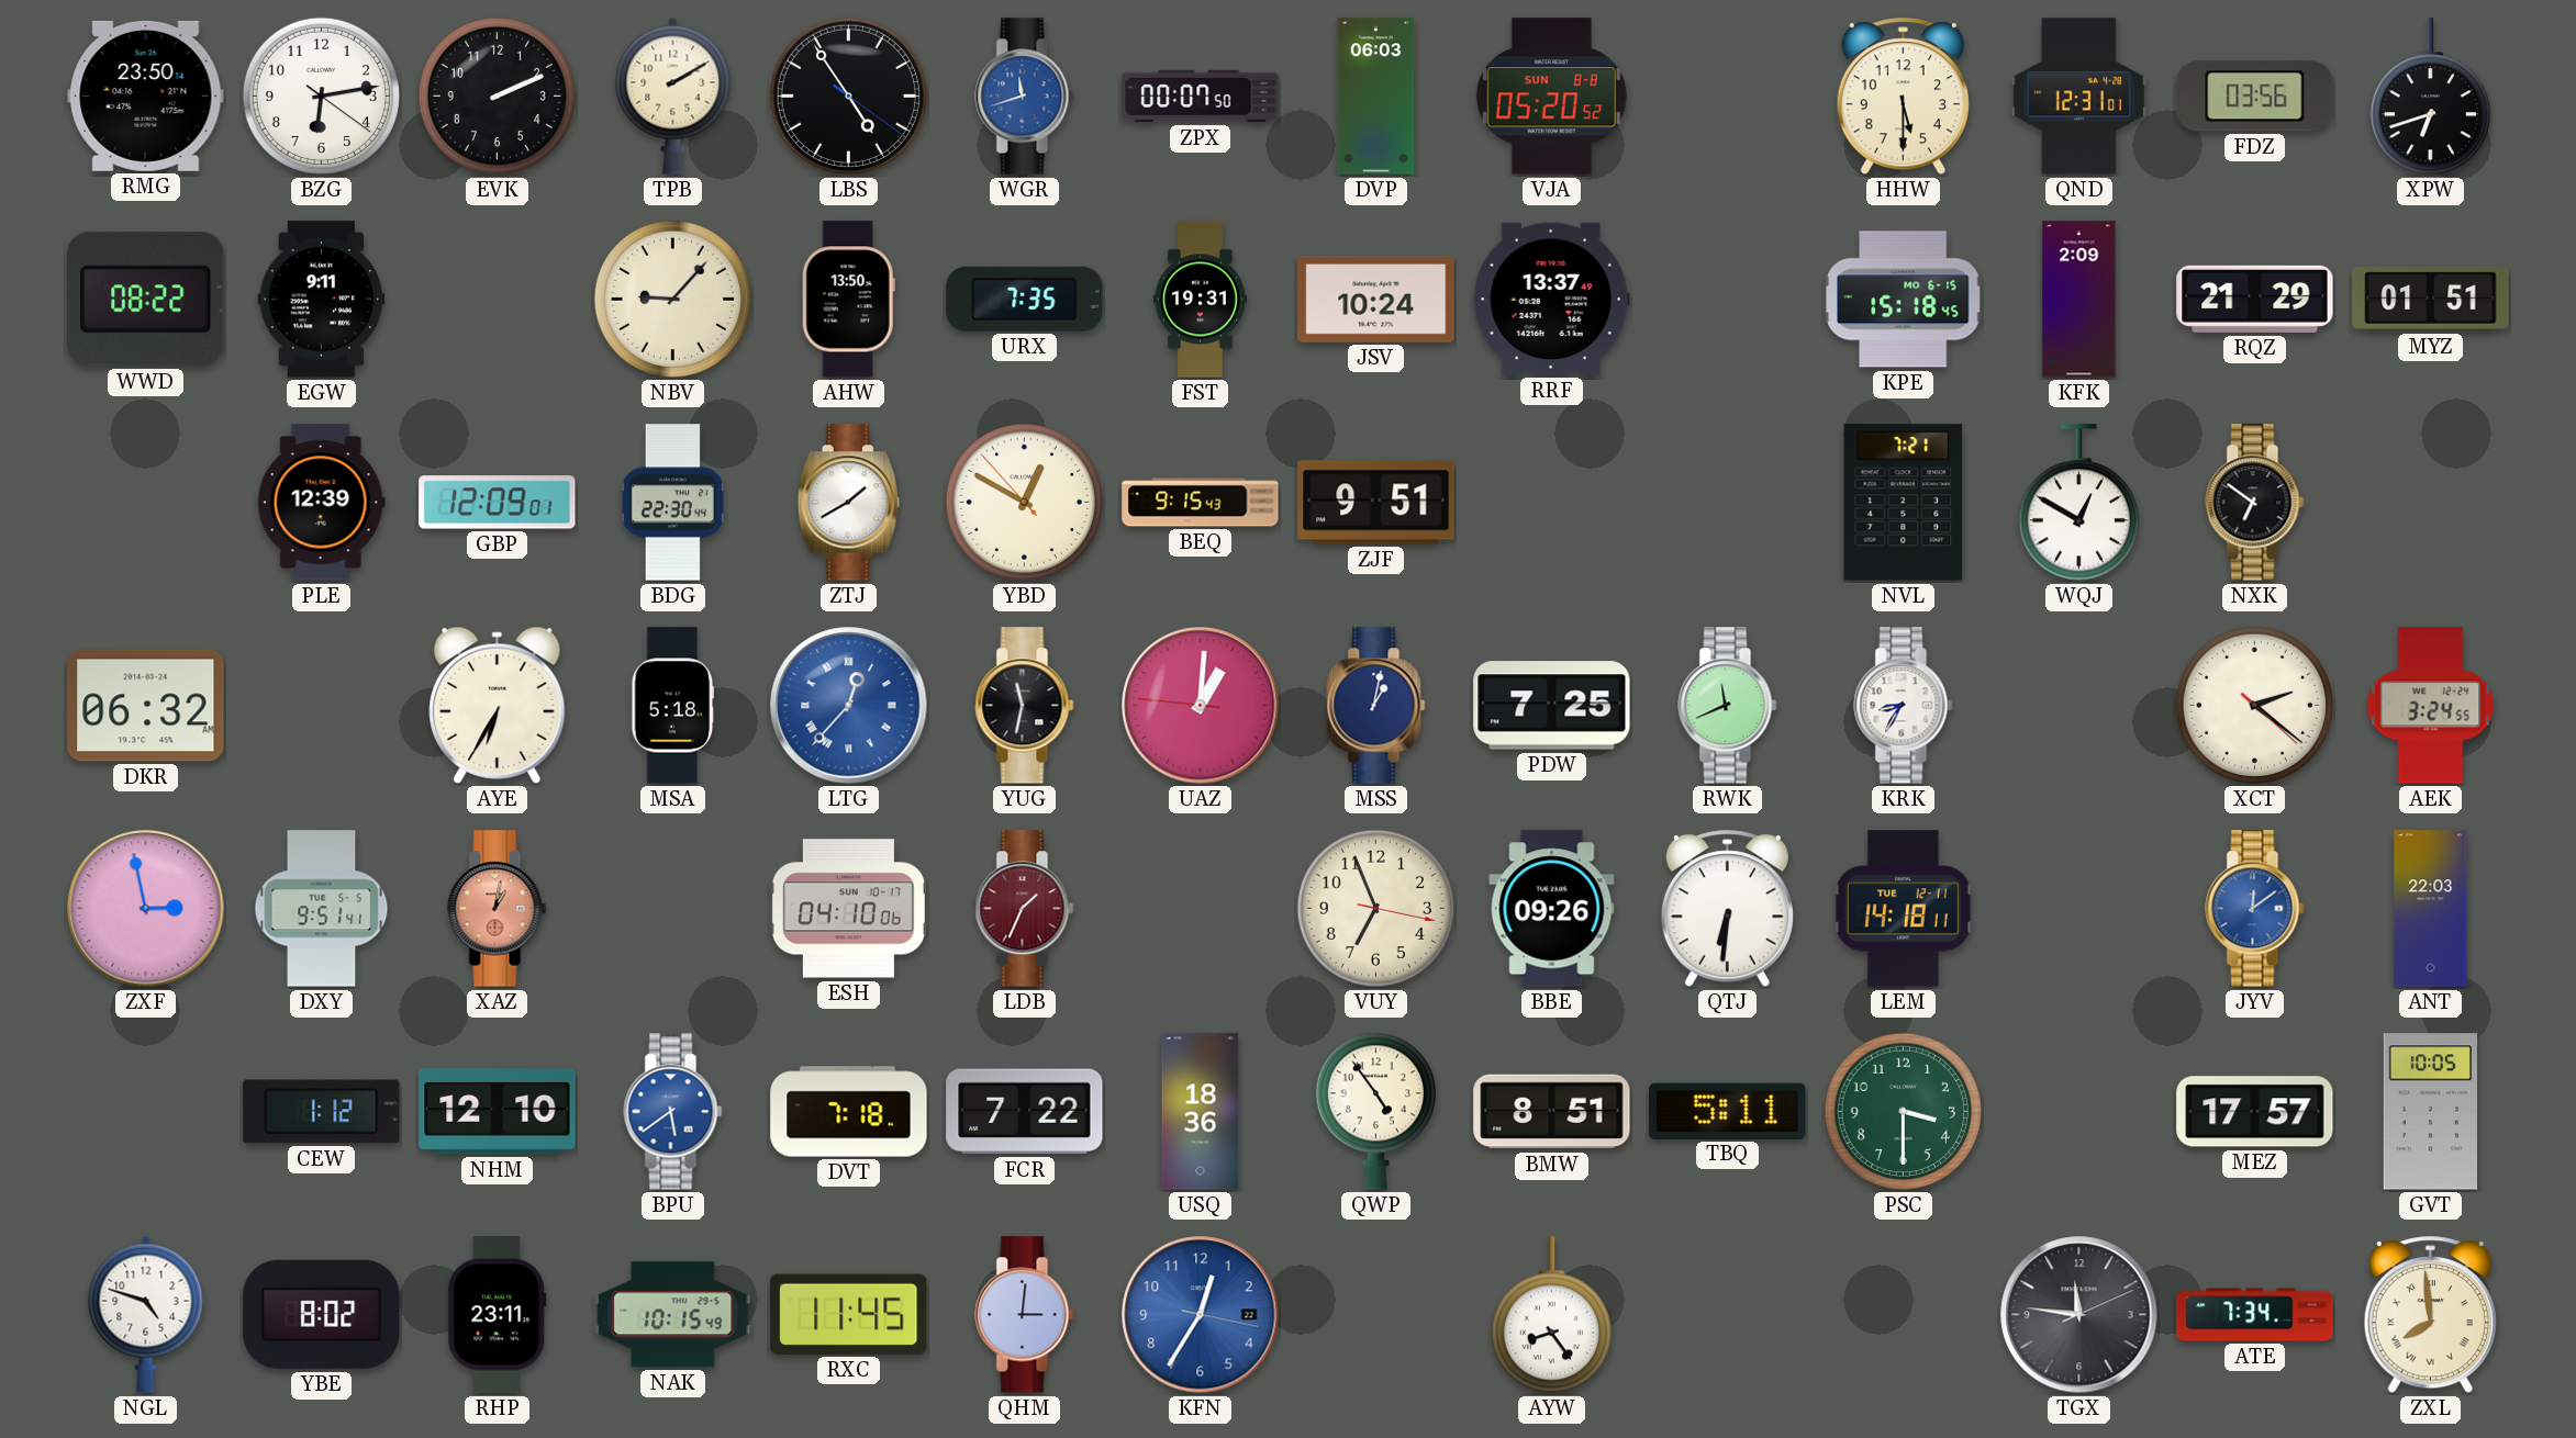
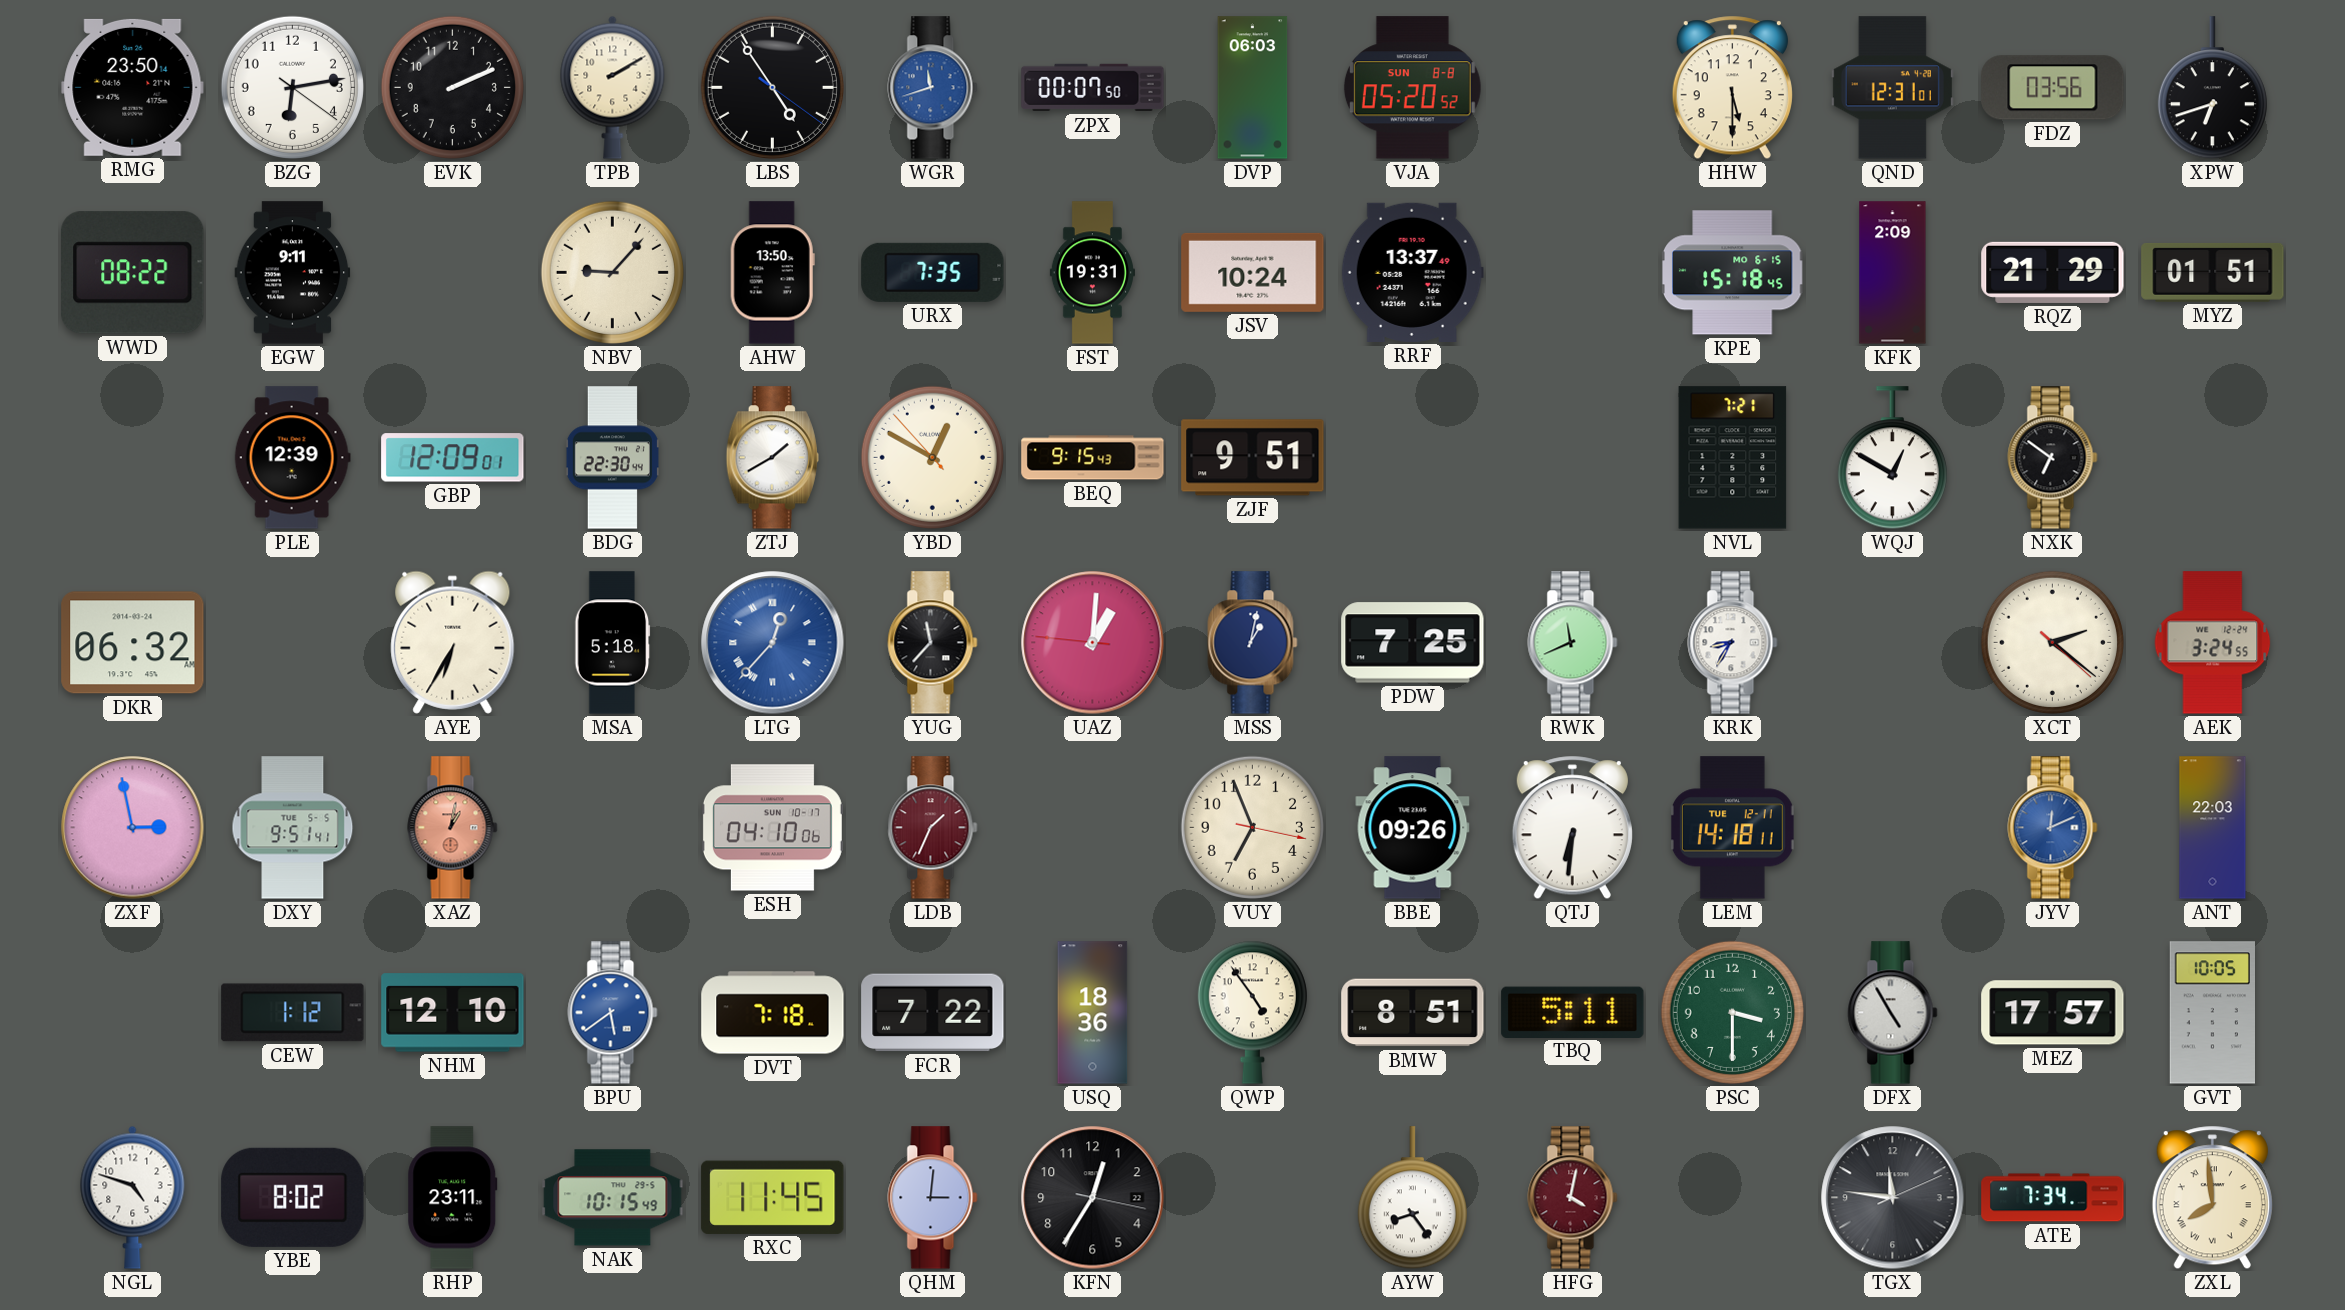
YUG: 11:32 -> 11:37 (933, 643)
JYV: 12:09 -> 12:11 (2053, 828)
DFX: none -> 4:55 (1893, 1013)
KFN dial: blue -> black (1093, 1198)
HFG: none -> 4:02 (1573, 1198)
